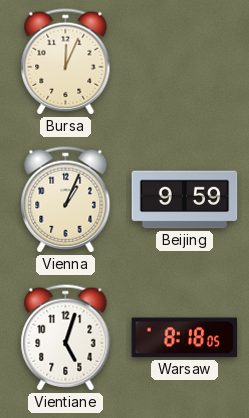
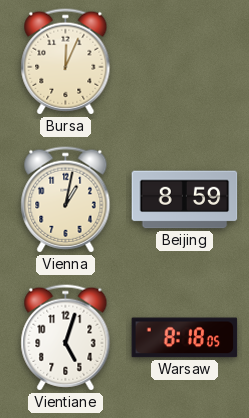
Vienna: 1:04 -> 1:02 (66, 200)
Beijing: 9:59 -> 8:59 (185, 200)
